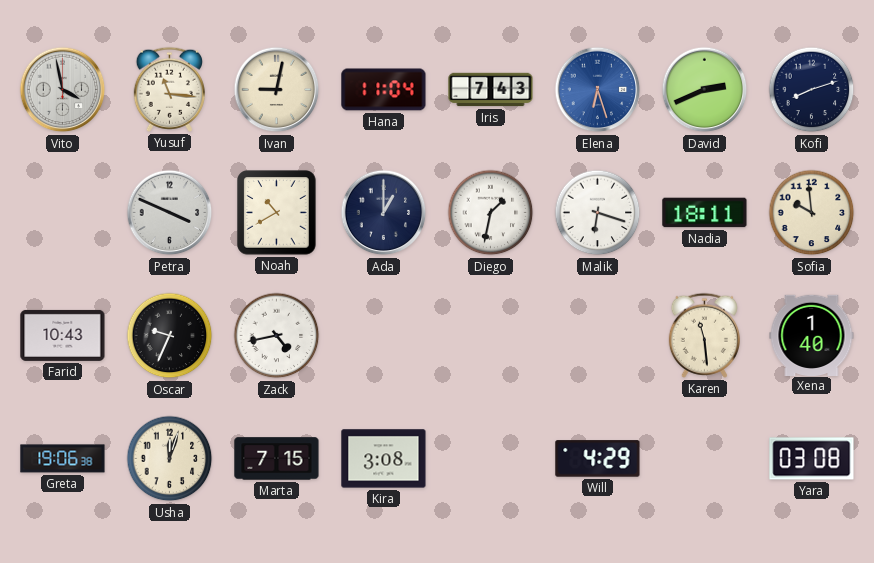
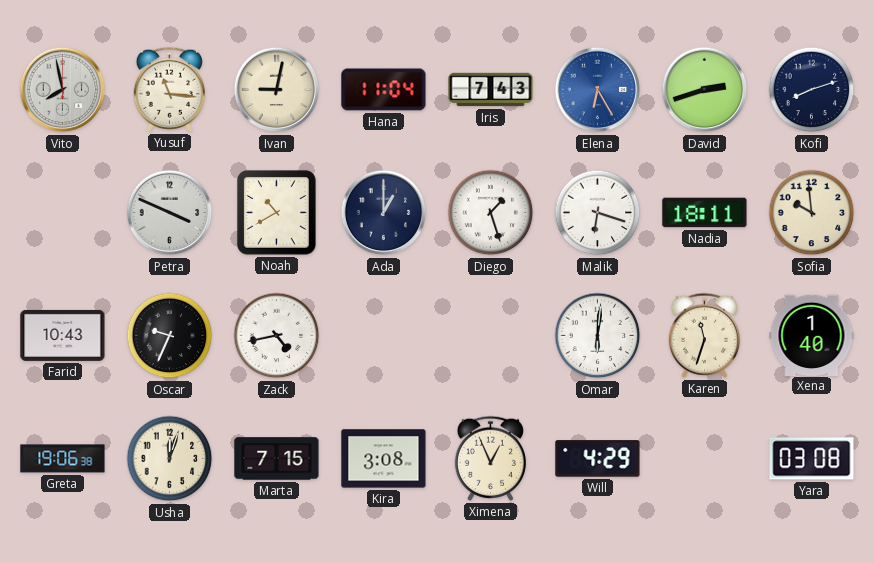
Vito: 3:58 -> 7:58 (63, 90)
Elena: 6:27 -> 6:25 (598, 90)
David: 2:41 -> 2:42 (705, 90)
Diego: 1:32 -> 1:27 (491, 213)
Omar: none -> 6:01 (598, 336)
Karen: 11:29 -> 11:33 (704, 335)
Ximena: none -> 12:56 (490, 458)
